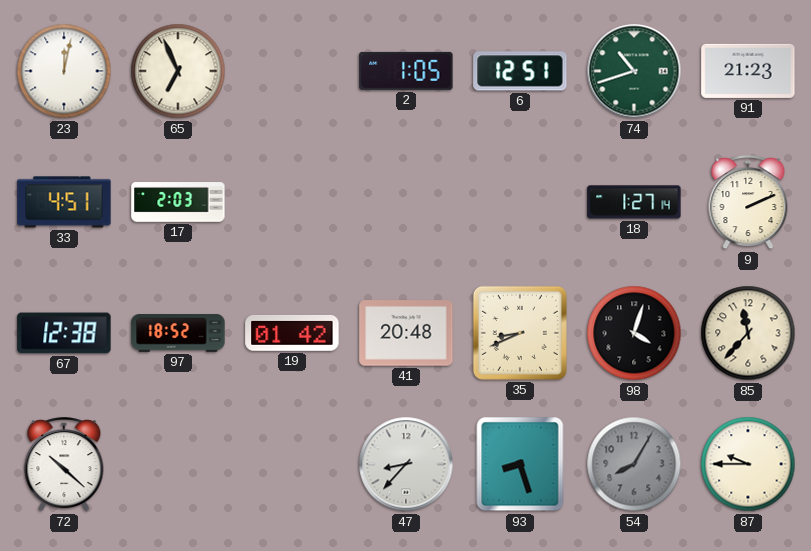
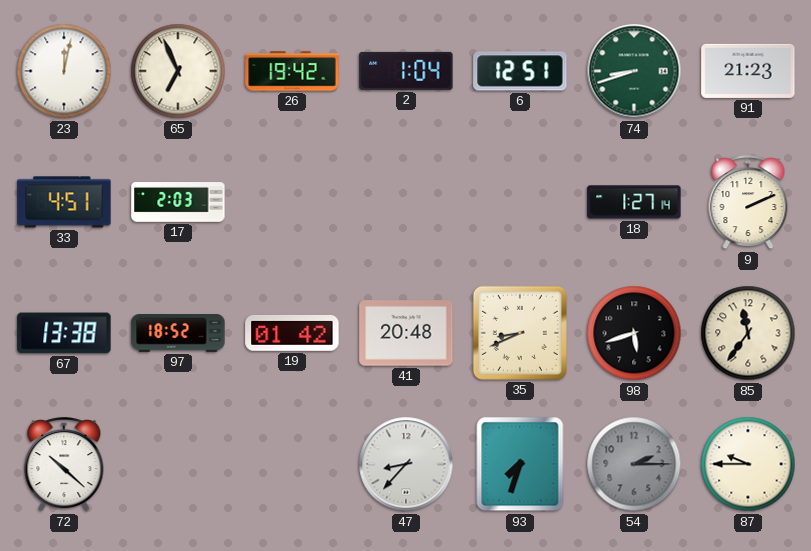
26: none -> 19:42 (292, 71)
2: 1:05 -> 1:04 (406, 71)
74: 10:42 -> 8:42 (634, 71)
67: 12:38 -> 13:38 (64, 333)
98: 4:03 -> 5:42 (634, 333)
85: 11:37 -> 11:36 (748, 333)
93: 8:27 -> 7:33 (520, 464)
54: 8:05 -> 2:15 (634, 464)
